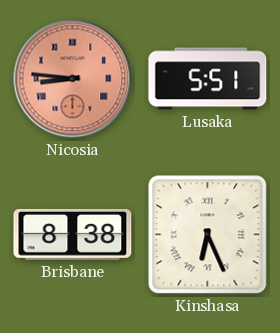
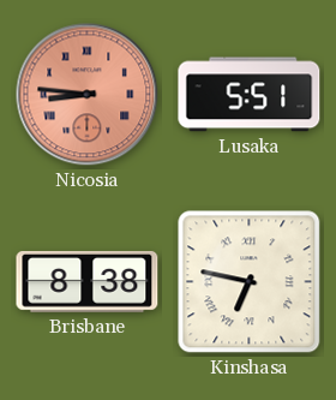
Kinshasa: 6:26 -> 6:47 (250, 282)
